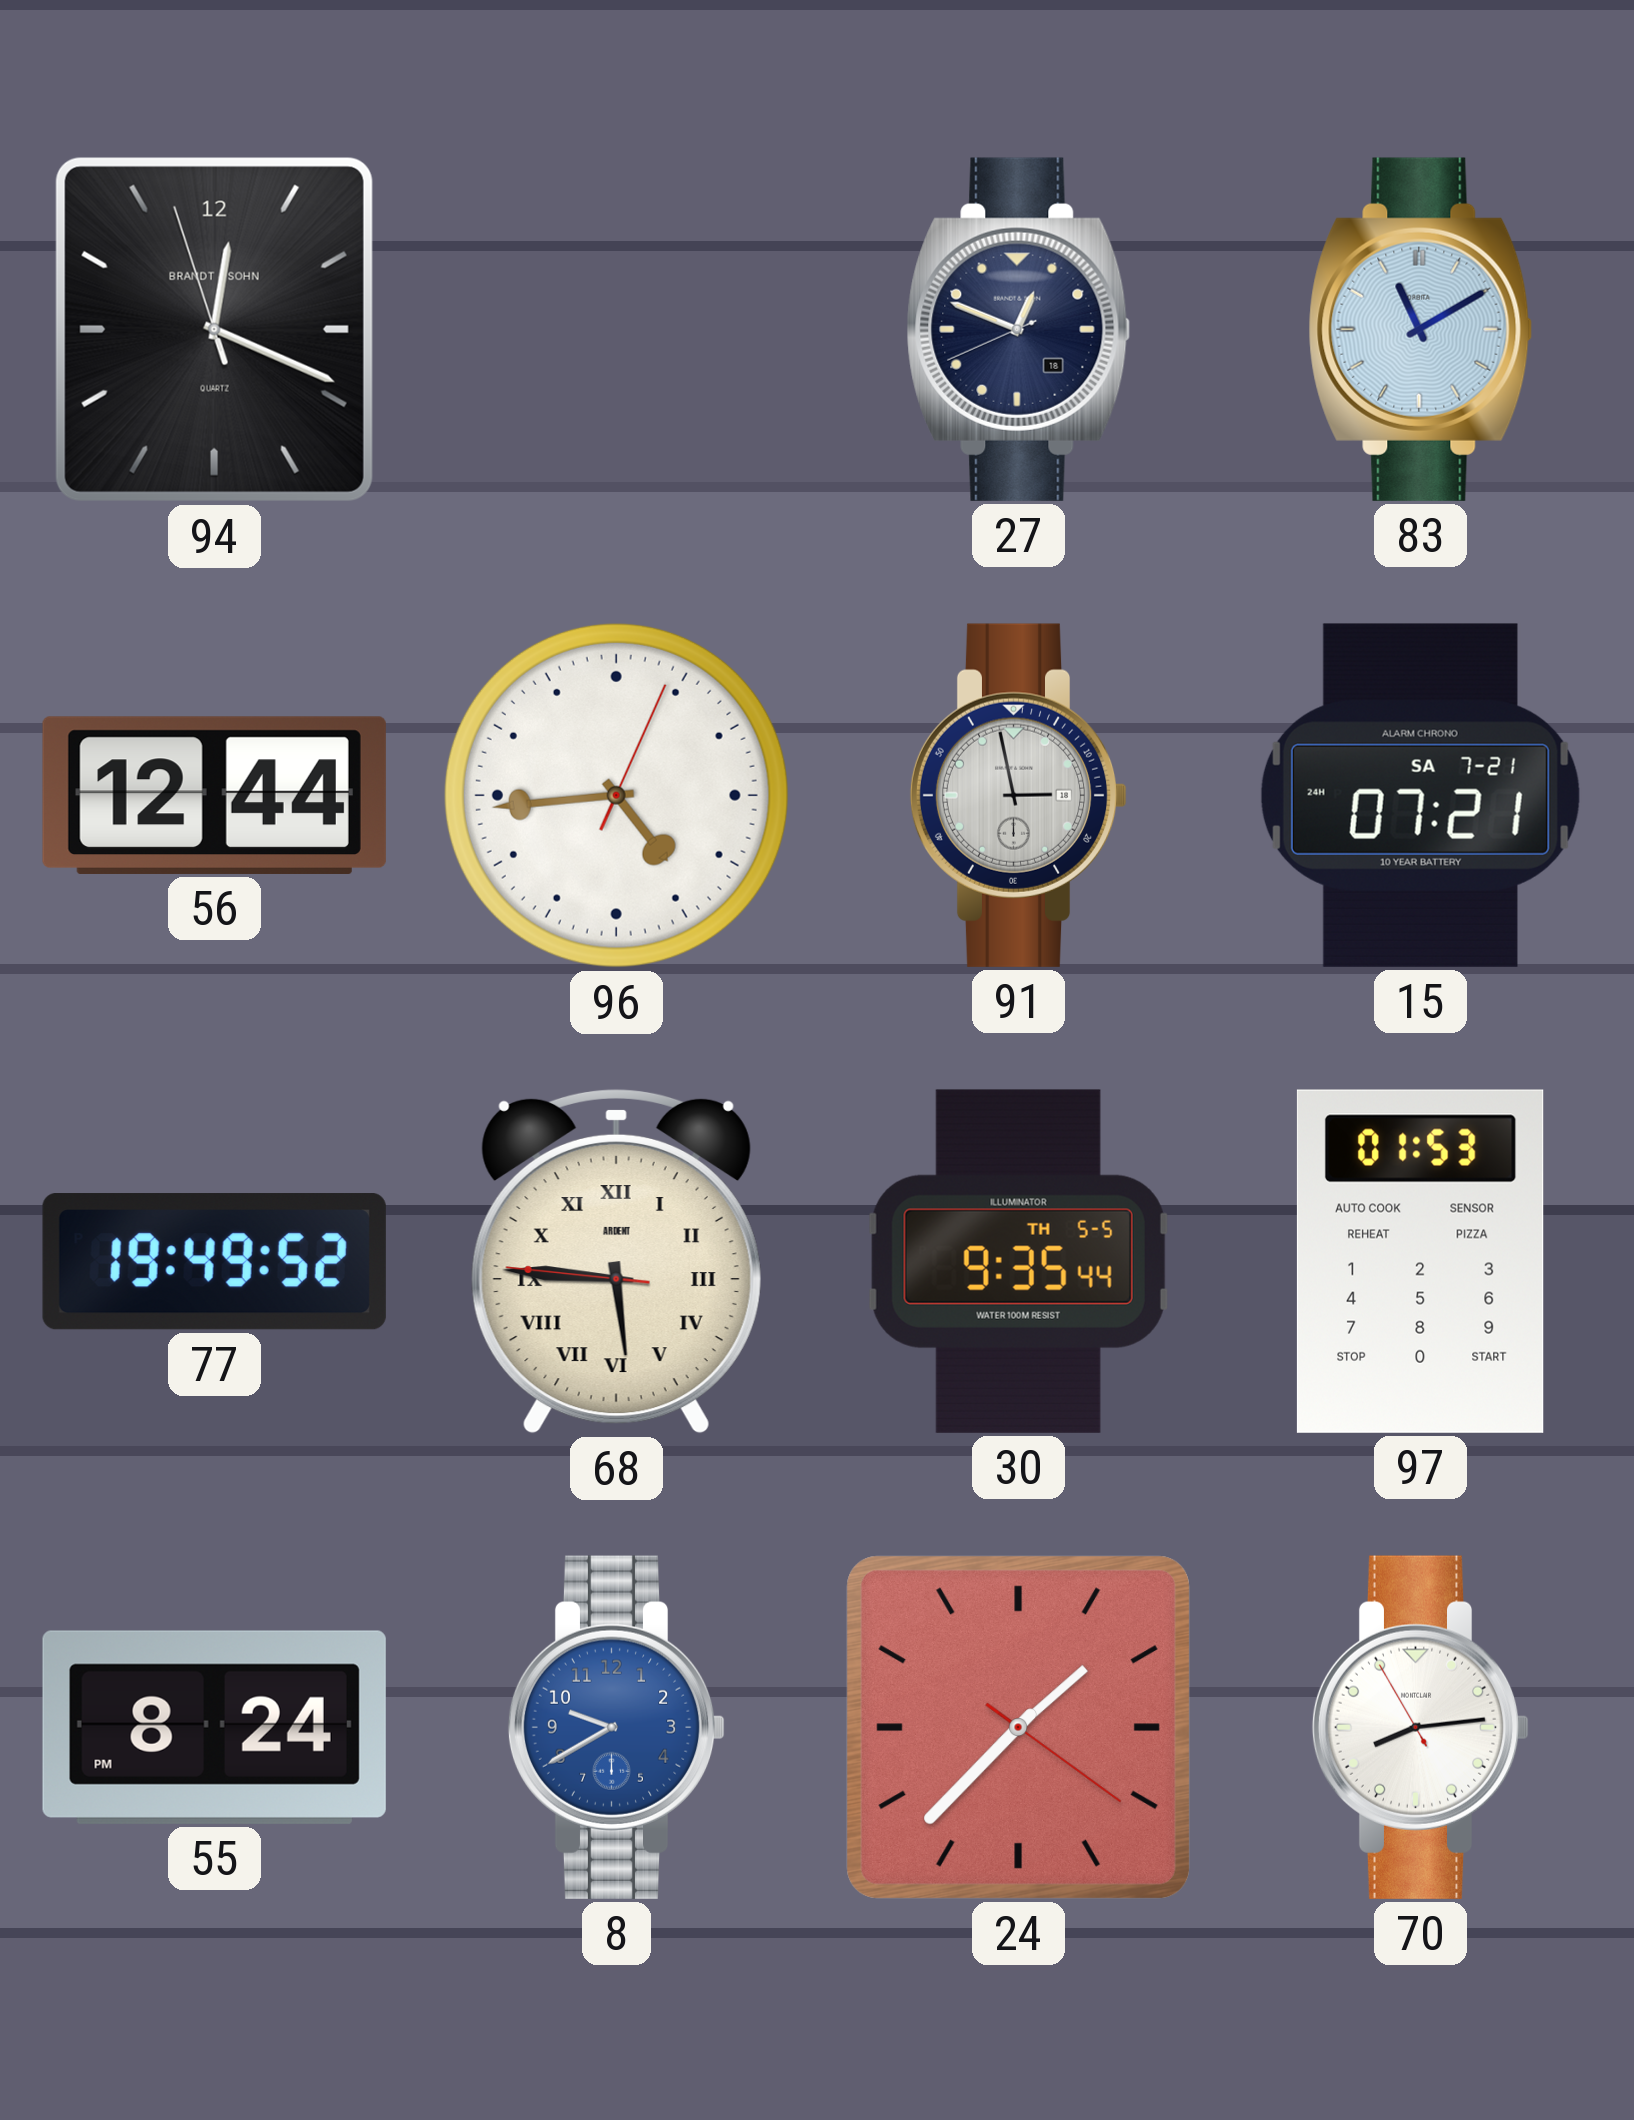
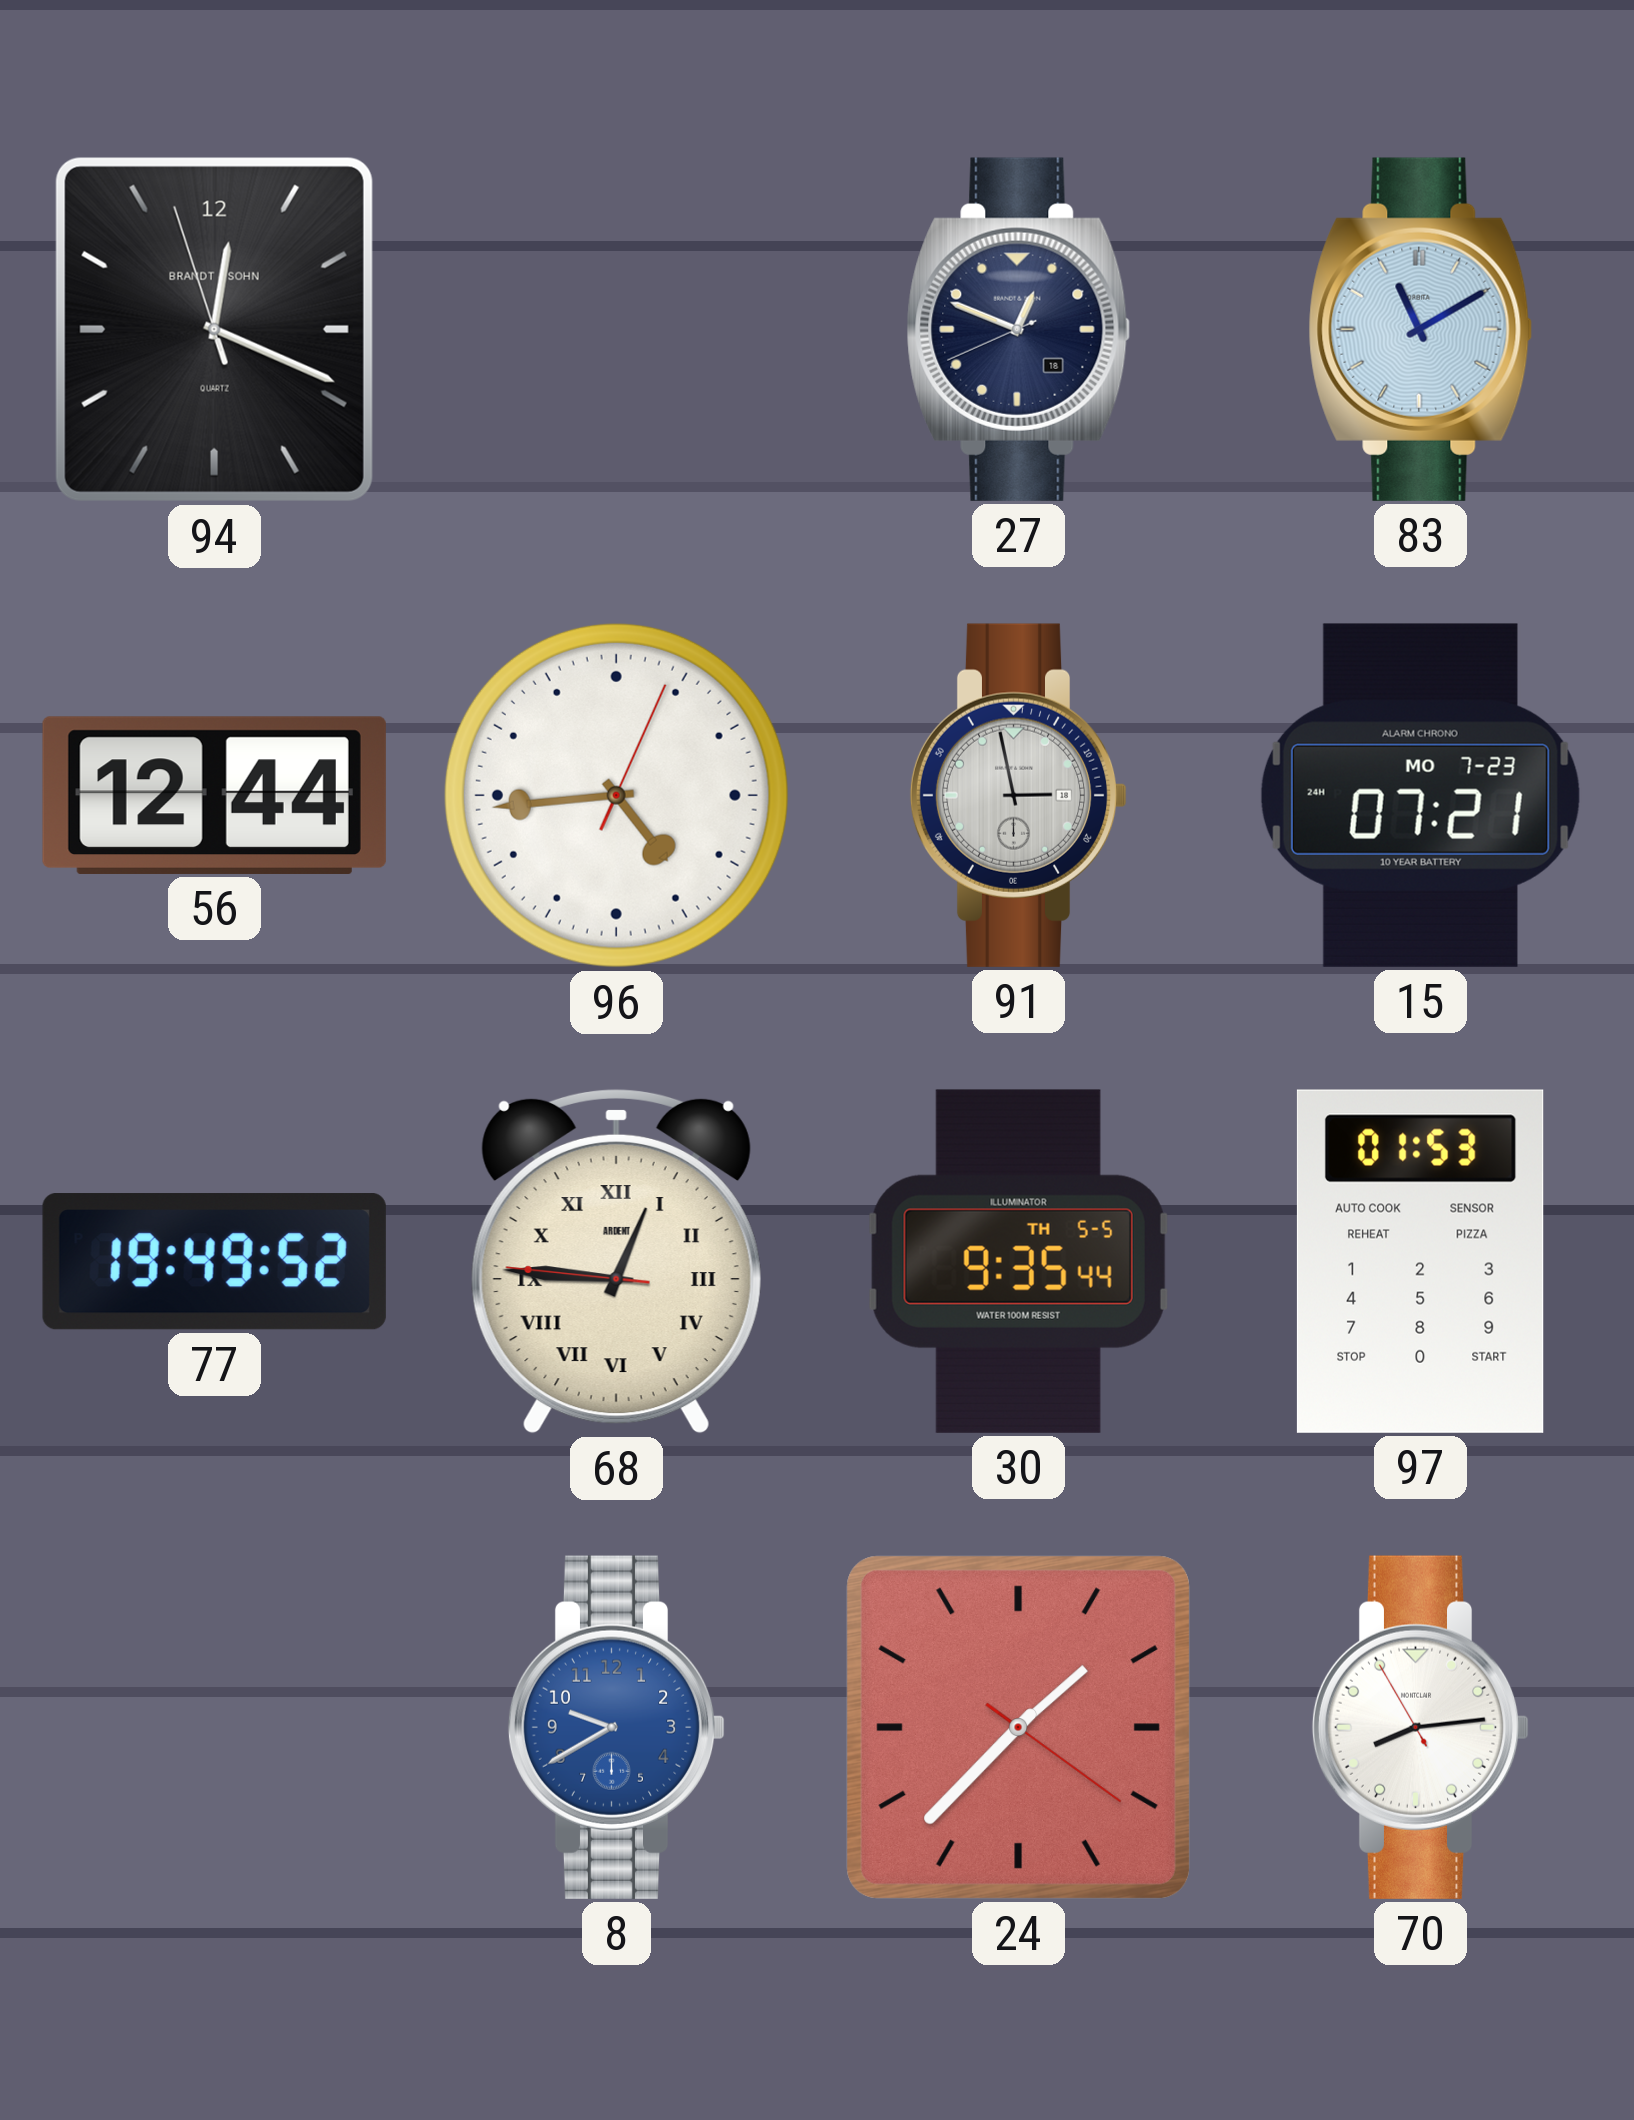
15 date: SA 7-21 -> MO 7-23 (1420, 795)
68: 5:45 -> 12:45 (616, 1261)
55: 8:24 -> none (214, 1727)
